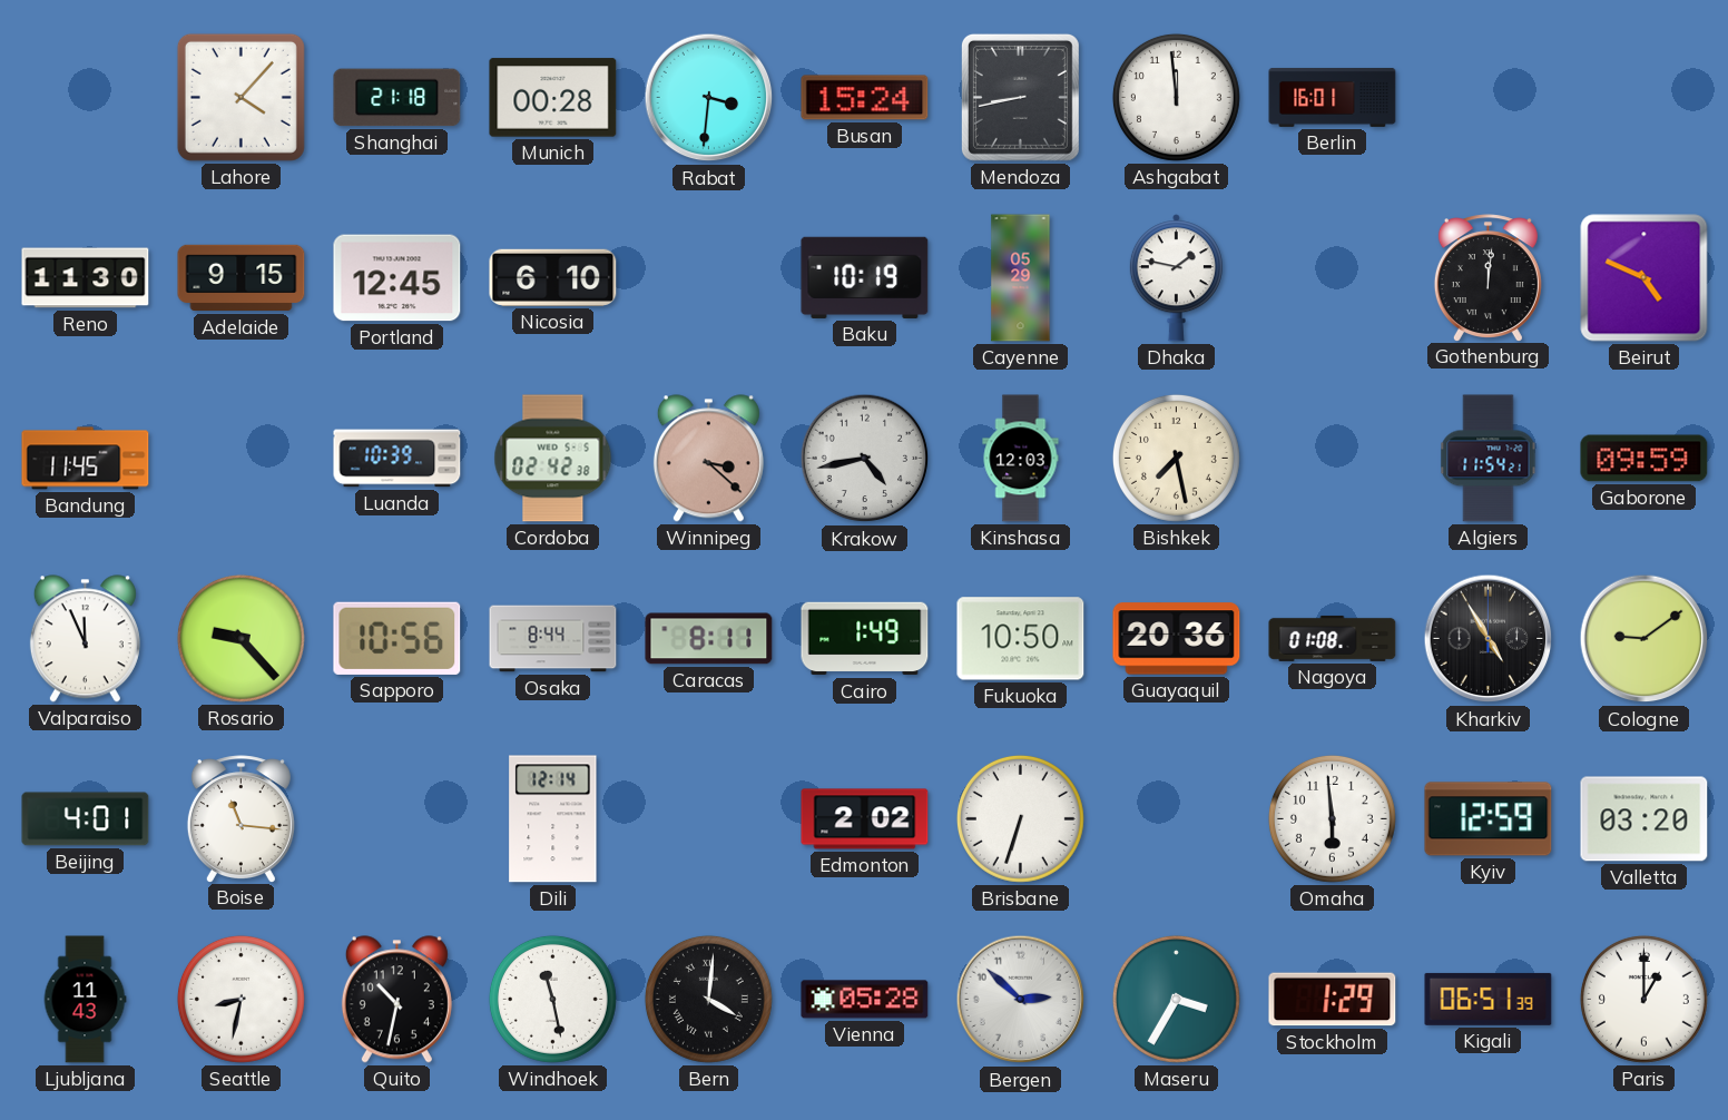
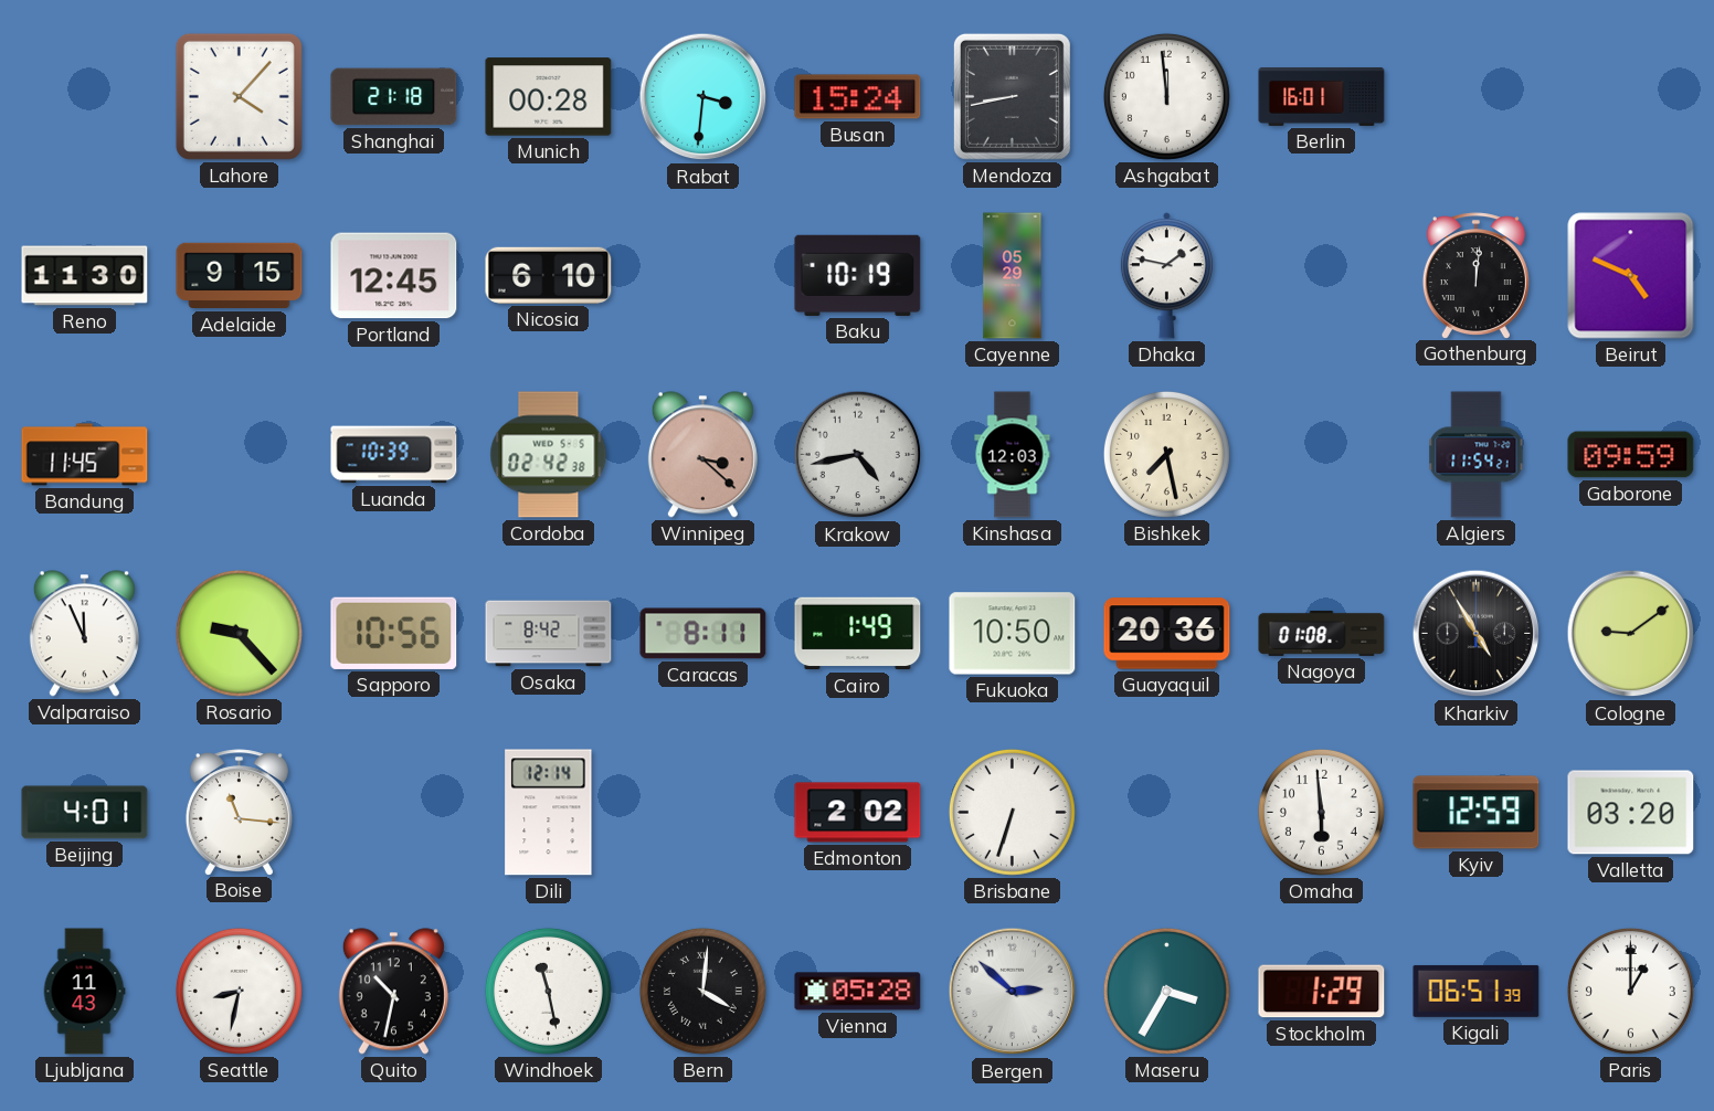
Osaka: 8:44 -> 8:42 (549, 634)
